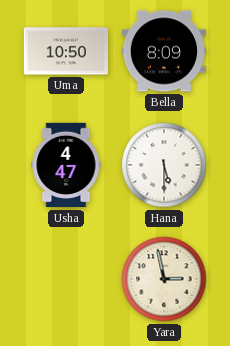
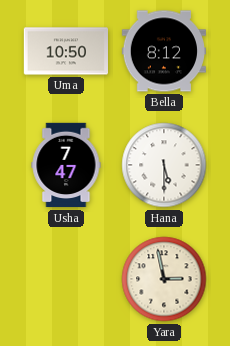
Bella: 8:09 -> 8:12 (163, 51)
Usha: 4:47 -> 7:47 (66, 165)
